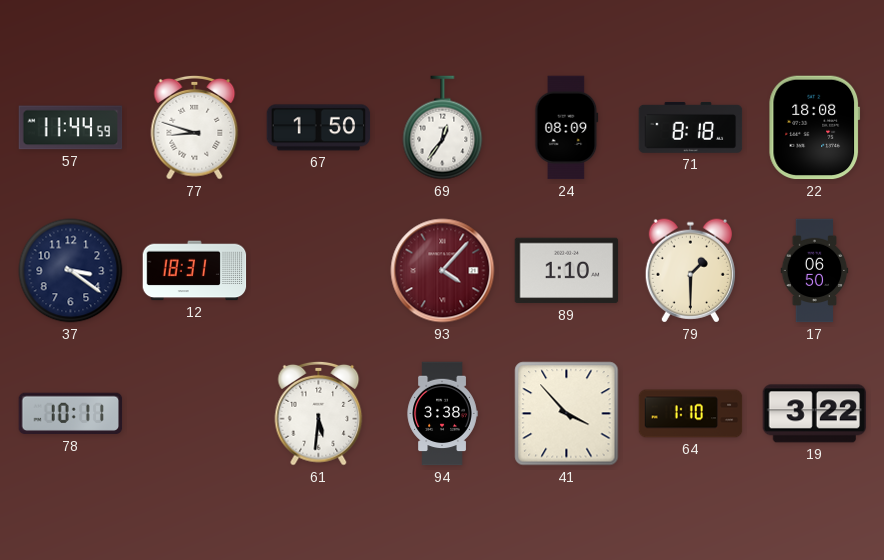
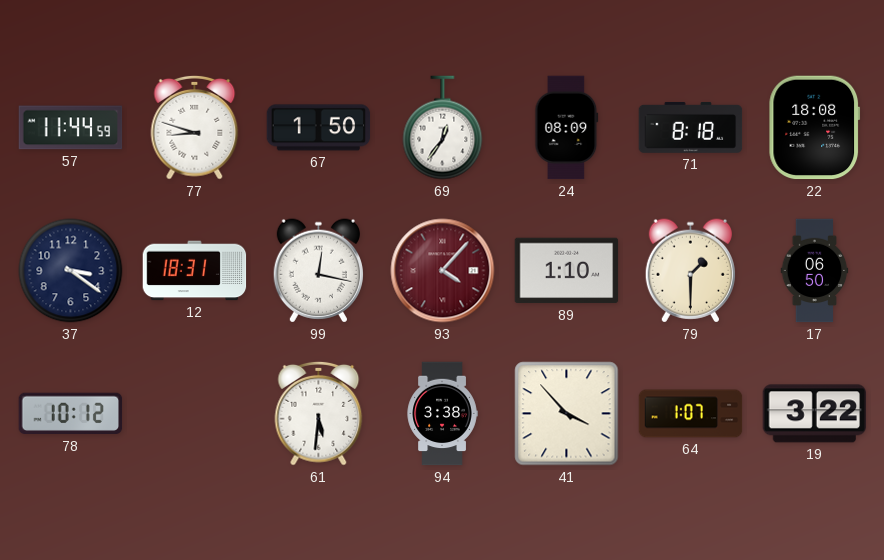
99: none -> 12:17 (318, 271)
78: 10:11 -> 10:12 (71, 414)
64: 1:10 -> 1:07 (691, 414)
